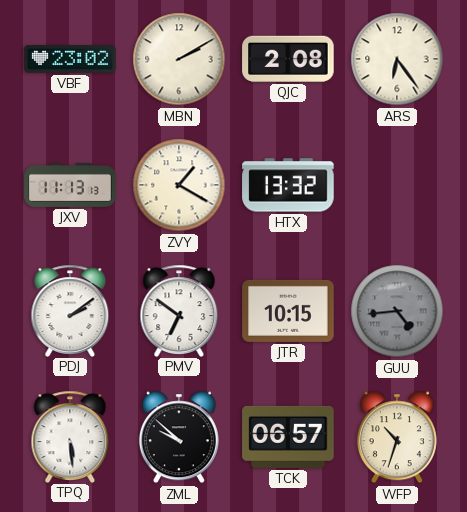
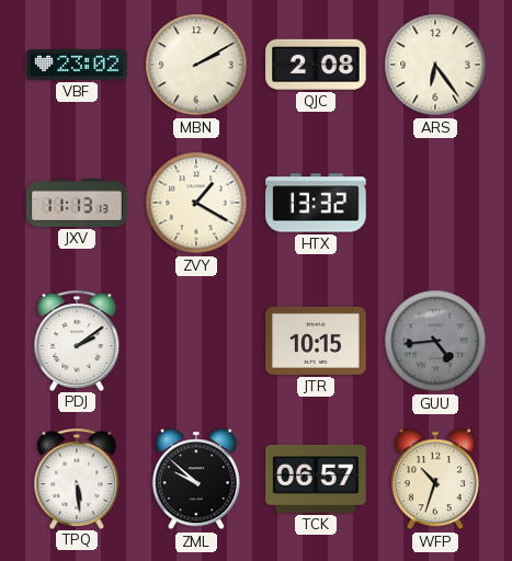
PMV: 6:51 -> none (179, 310)
